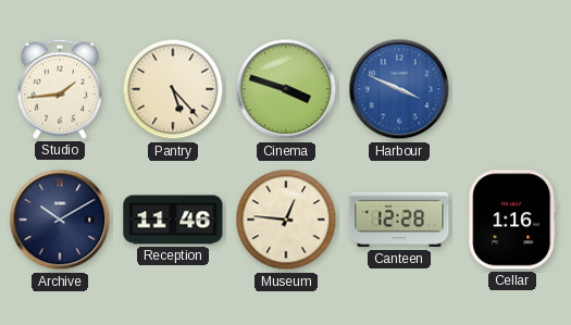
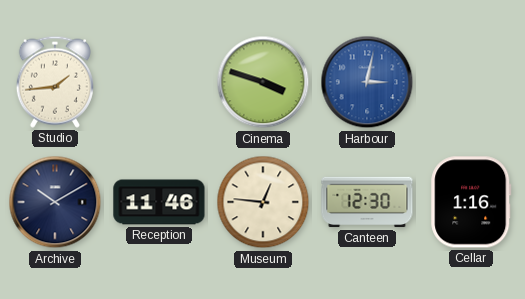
Pantry: 5:23 -> none (173, 89)
Harbour: 3:49 -> 3:02 (367, 82)
Canteen: 12:28 -> 12:30 (367, 202)
